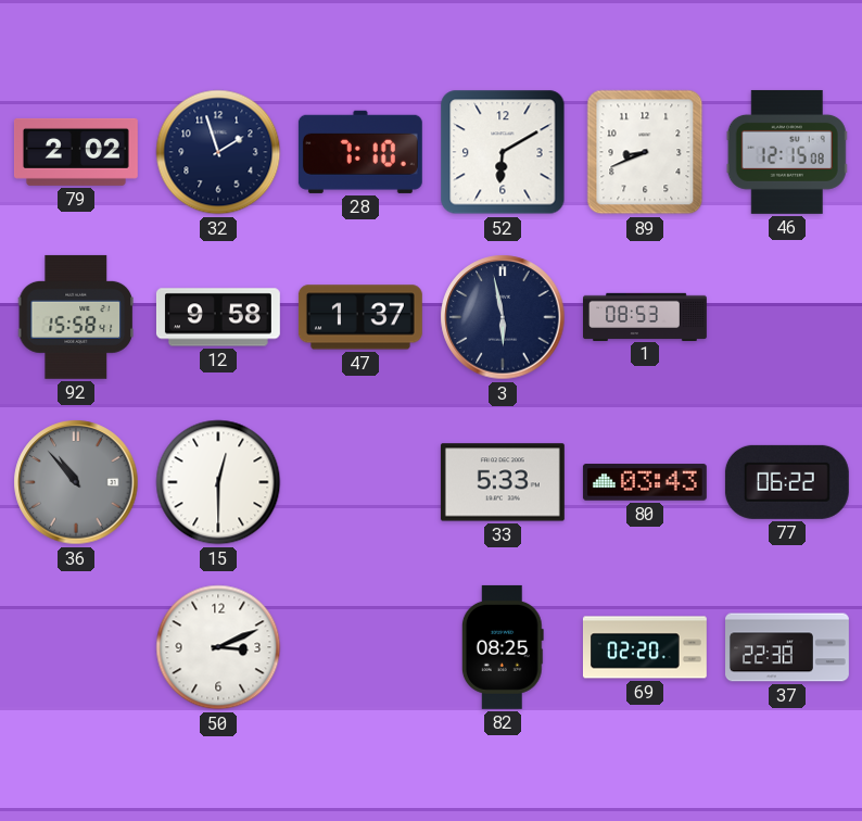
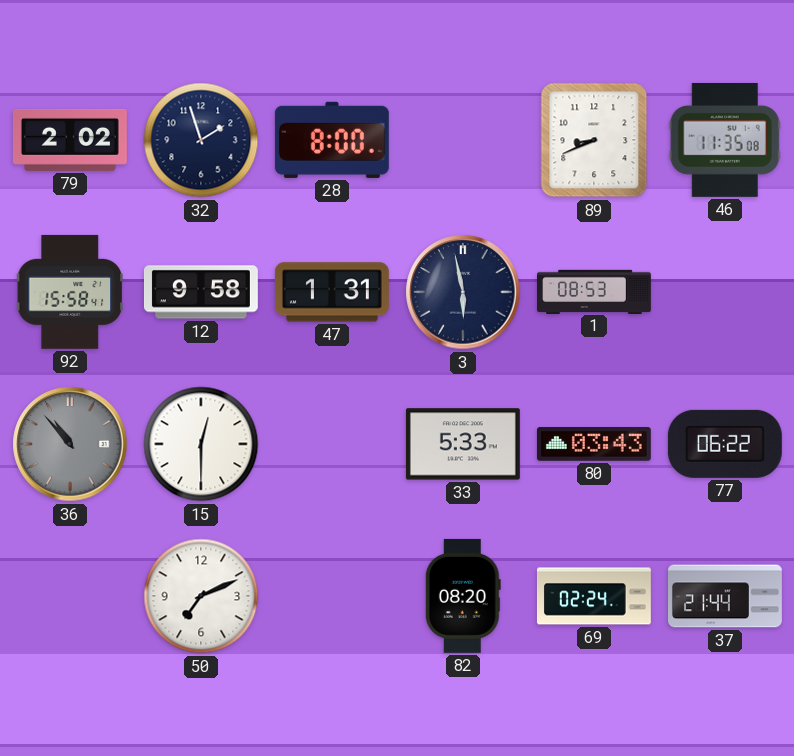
28: 7:10 -> 8:00 (332, 140)
52: 6:10 -> none (503, 152)
46: 12:15 -> 11:35 (725, 140)
47: 1:37 -> 1:31 (332, 292)
50: 3:11 -> 7:11 (201, 596)
82: 08:25 -> 08:20 (463, 596)
69: 02:20 -> 02:24 (594, 596)
37: 22:38 -> 21:44 (726, 596)
